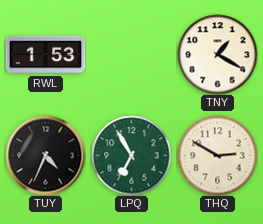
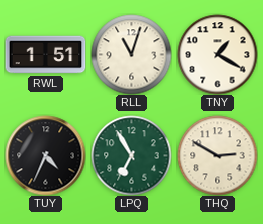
RWL: 1:53 -> 1:51 (45, 55)
RLL: none -> 11:03 (131, 54)
